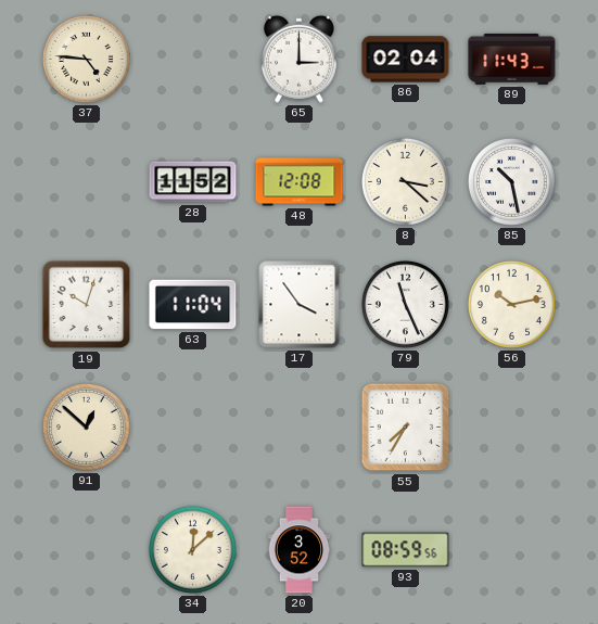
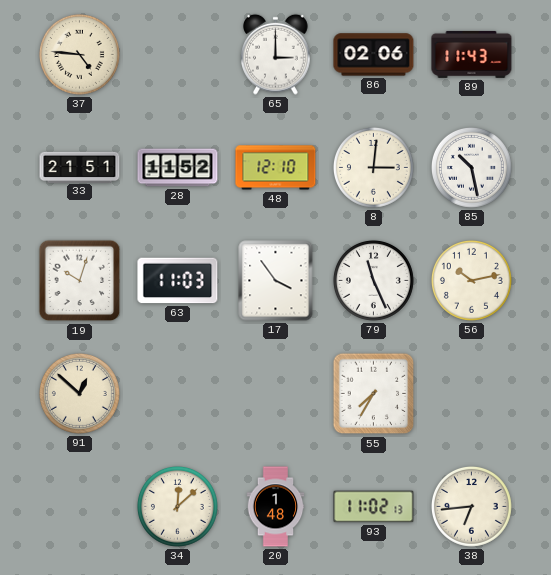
86: 02:04 -> 02:06 (374, 55)
33: none -> 21:51 (80, 167)
48: 12:08 -> 12:10 (276, 168)
8: 3:22 -> 3:01 (373, 167)
63: 11:04 -> 11:03 (178, 281)
20: 3:52 -> 1:48 (276, 507)
93: 08:59 -> 11:02 (374, 507)
38: none -> 6:44 (471, 506)
